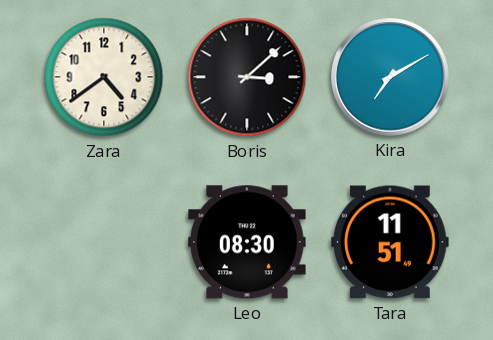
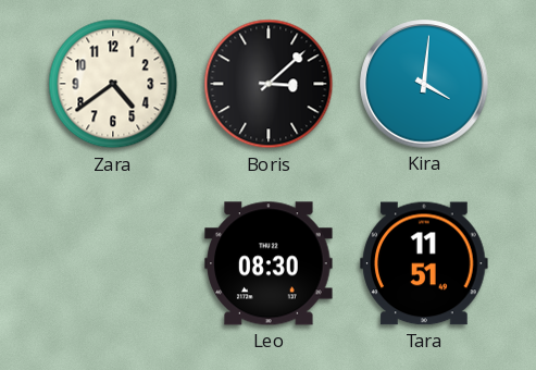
Kira: 7:10 -> 4:01 (424, 84)
